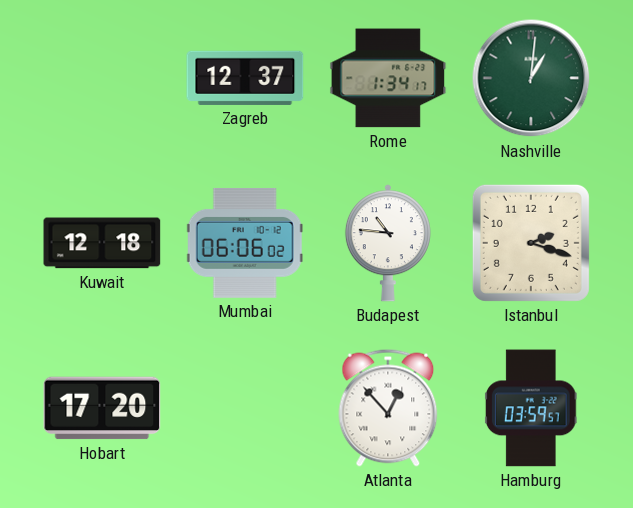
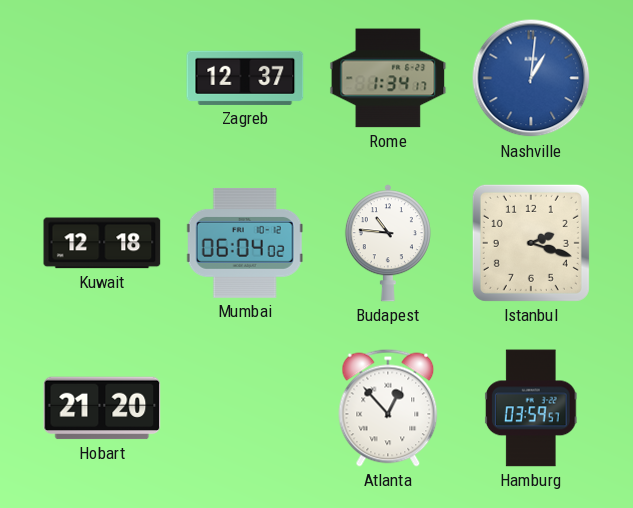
Nashville dial: green -> blue (531, 78)
Mumbai: 06:06 -> 06:04 (245, 243)
Hobart: 17:20 -> 21:20 (102, 408)
